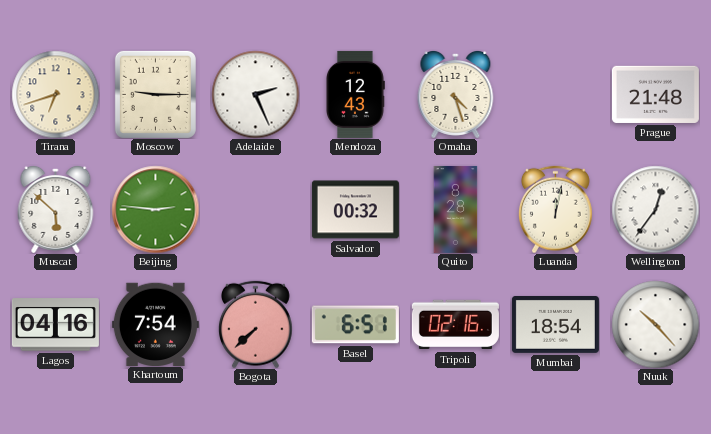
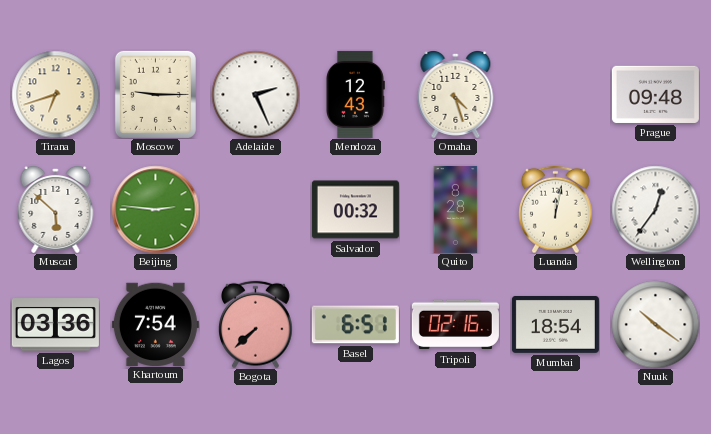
Prague: 21:48 -> 09:48 (655, 94)
Lagos: 04:16 -> 03:36 (55, 325)
Nuuk: 10:23 -> 10:21 (655, 324)
